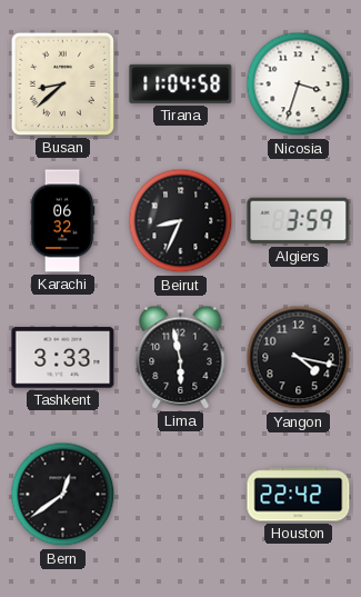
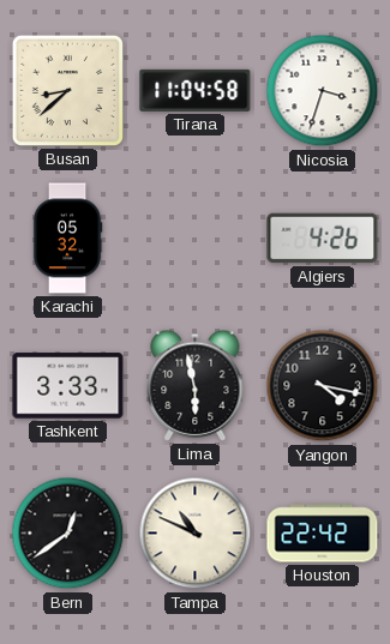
Karachi: 06:32 -> 05:32 (67, 239)
Beirut: 8:34 -> none (181, 221)
Algiers: 3:59 -> 4:26 (323, 239)
Tampa: none -> 10:49 (196, 534)
